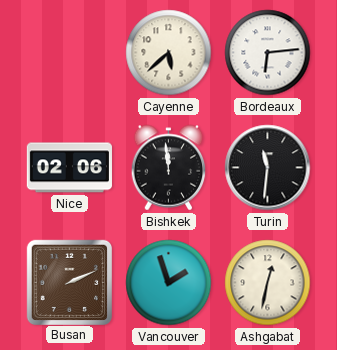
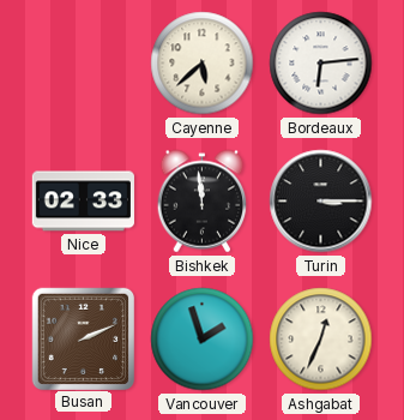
Nice: 02:06 -> 02:33 (83, 202)
Turin: 11:31 -> 3:15 (321, 202)
Ashgabat: 12:32 -> 12:34 (321, 340)
